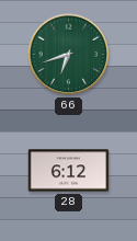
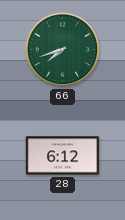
66: 6:42 -> 7:42 (63, 50)
